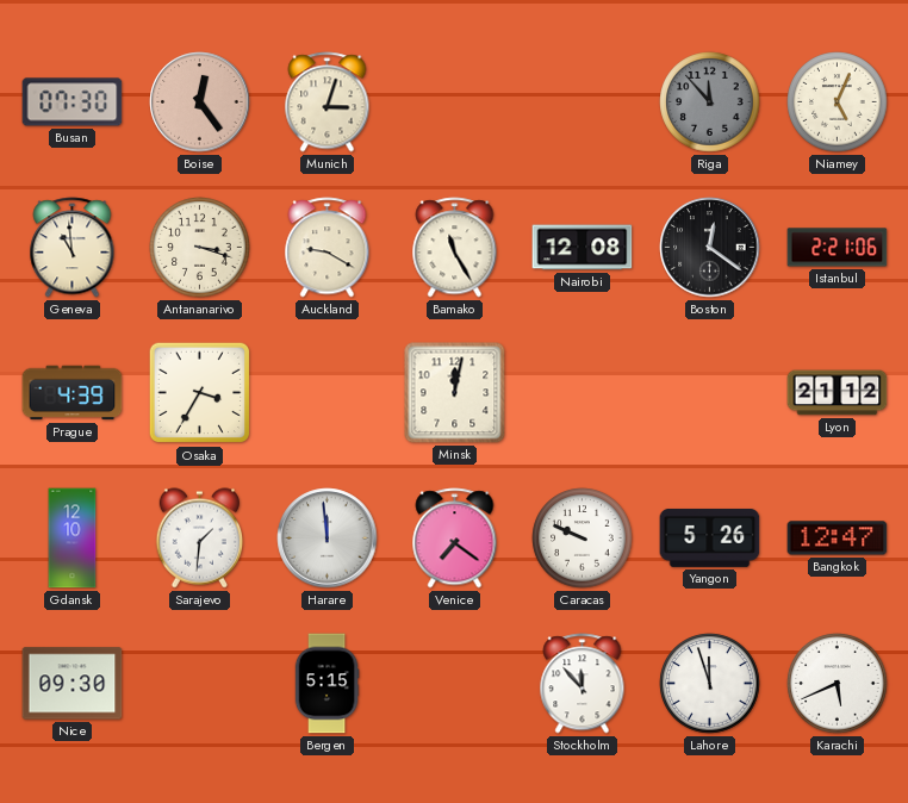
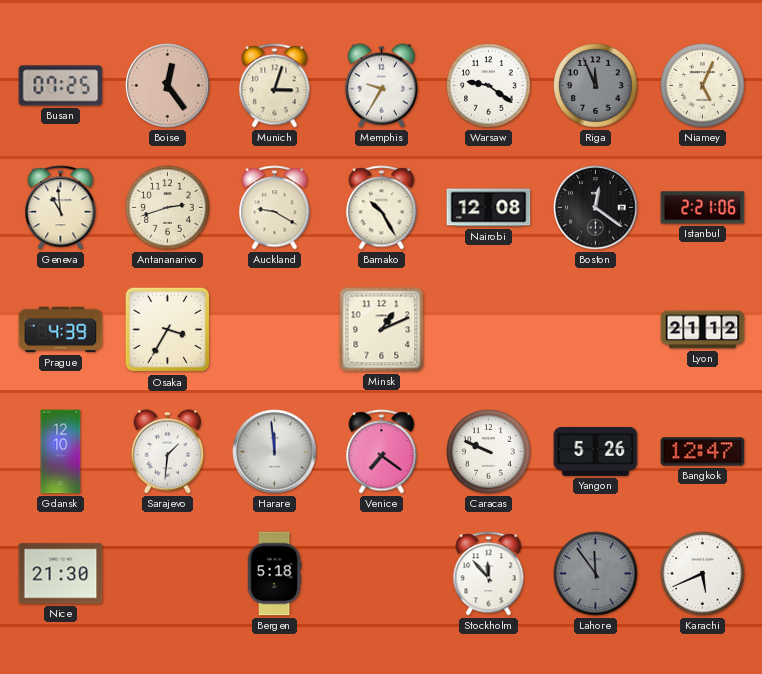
Busan: 07:30 -> 07:25 (61, 86)
Memphis: none -> 9:35 (381, 86)
Warsaw: none -> 9:21 (489, 86)
Riga: 11:53 -> 11:56 (596, 86)
Antananarivo: 3:18 -> 2:42 (168, 208)
Bamako: 11:25 -> 10:25 (382, 208)
Minsk: 12:02 -> 1:11 (382, 330)
Nice: 09:30 -> 21:30 (61, 574)
Bergen: 5:15 -> 5:18 (274, 574)
Lahore: 11:57 -> 11:54 (596, 574)
Lahore dial: white -> grey (596, 574)
